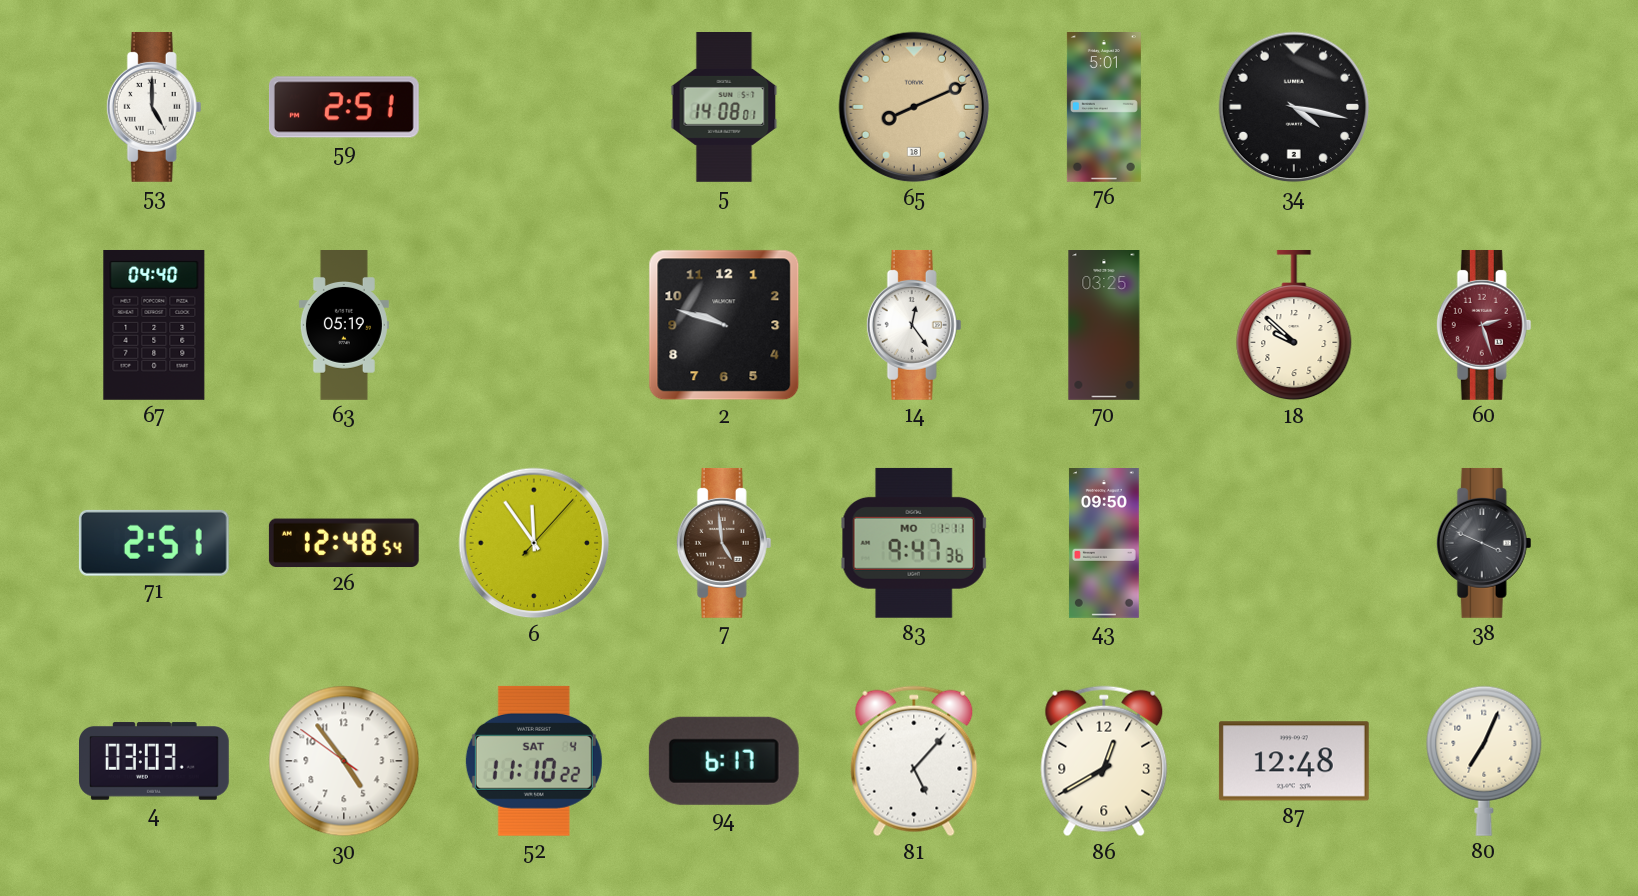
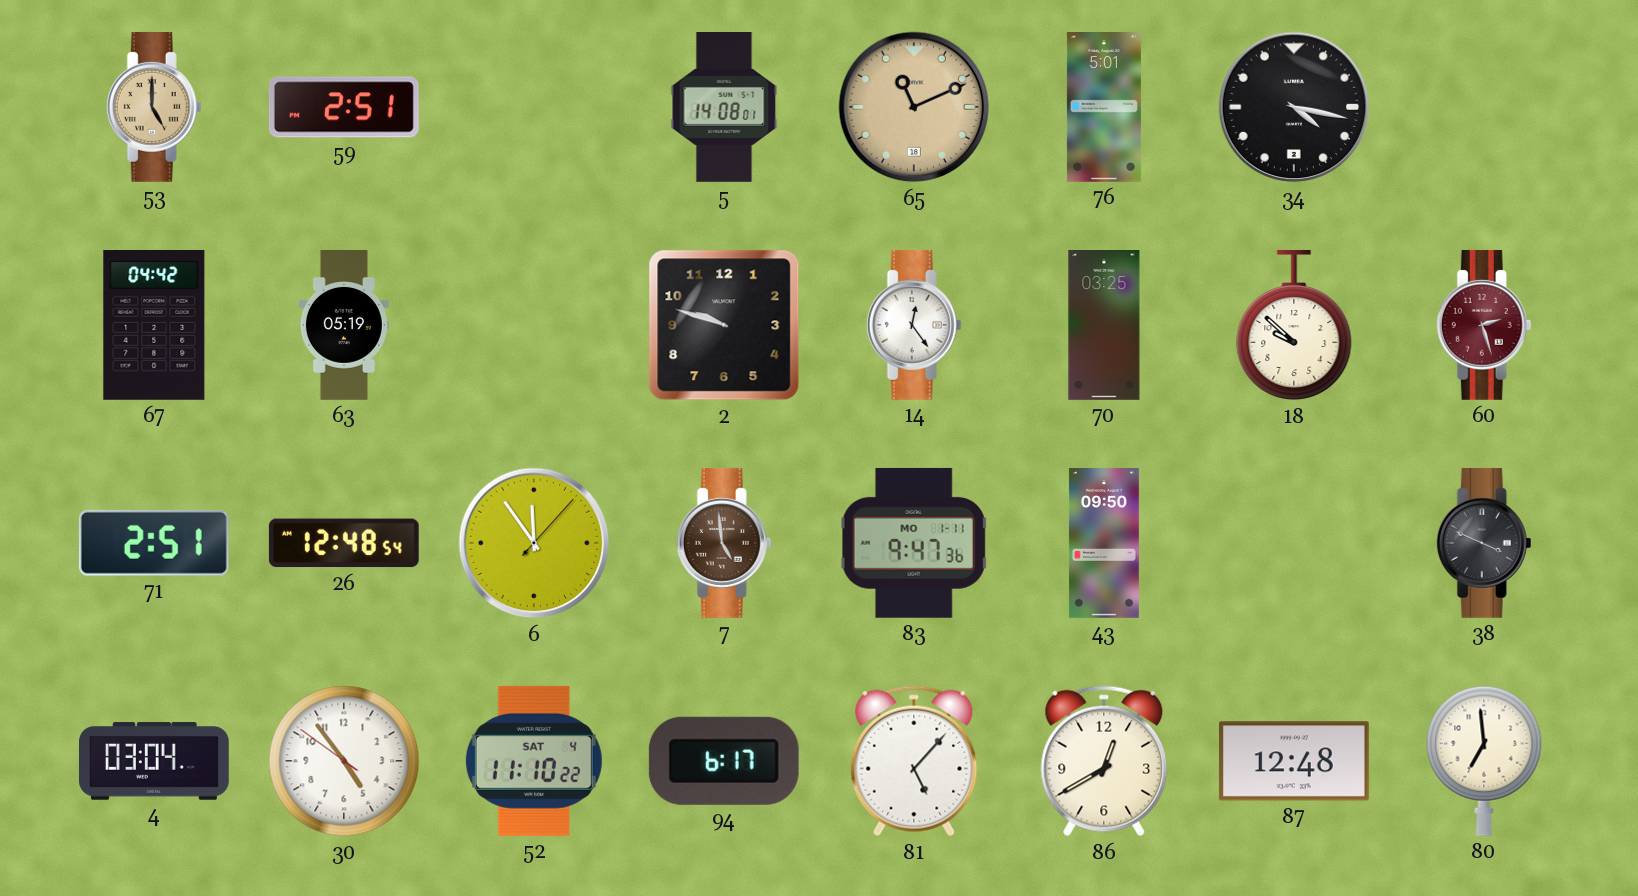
53 dial: white -> champagne (154, 107)
65: 8:11 -> 11:11 (914, 107)
67: 04:40 -> 04:42 (154, 325)
4: 03:03 -> 03:04 (155, 761)
80: 7:04 -> 6:59 (1484, 761)
